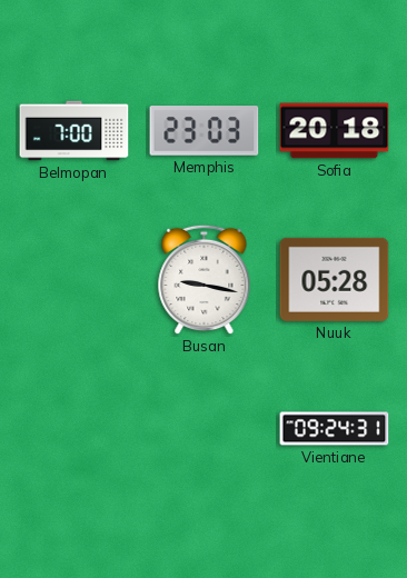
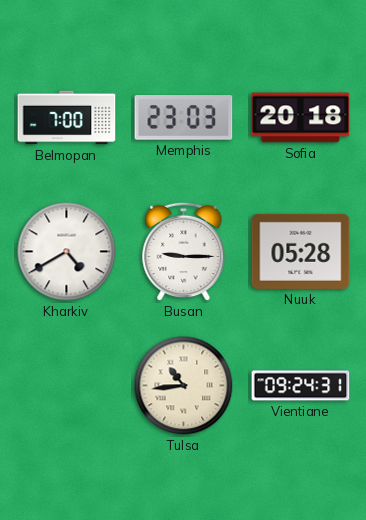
Kharkiv: none -> 4:40 (67, 252)
Busan: 9:17 -> 9:15 (184, 252)
Tulsa: none -> 10:44 (184, 386)
